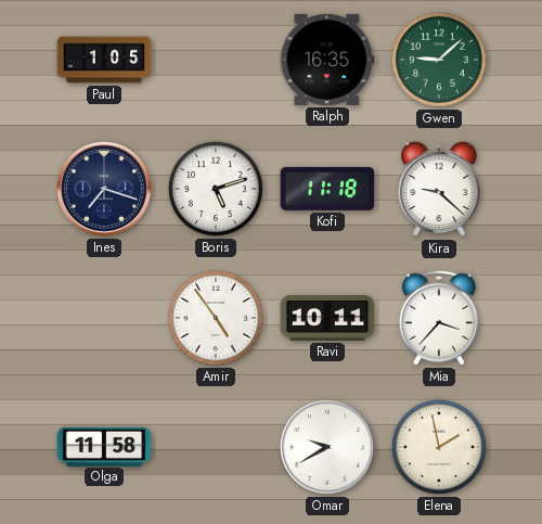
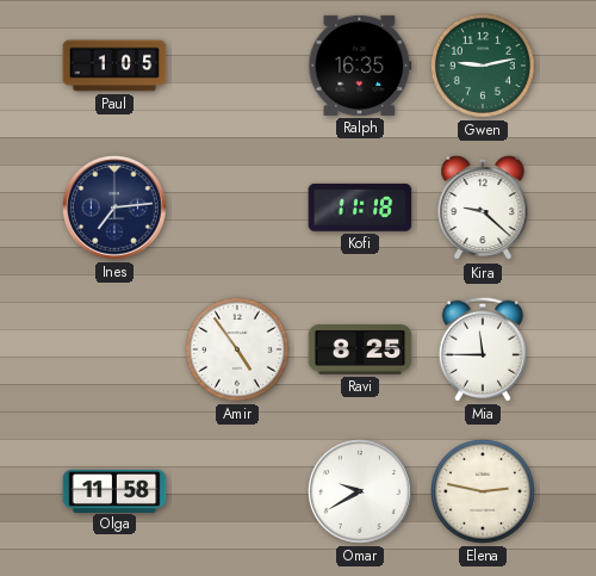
Gwen: 9:08 -> 9:13 (483, 66)
Ines: 7:18 -> 7:14 (116, 209)
Boris: 5:12 -> none (216, 189)
Ravi: 10:11 -> 8:25 (360, 351)
Mia: 3:37 -> 11:45 (483, 349)
Elena: 1:58 -> 2:47 (483, 491)
